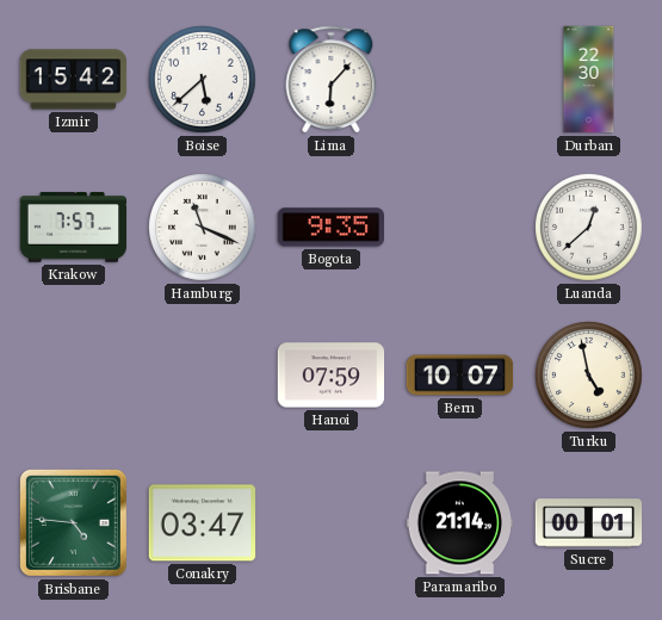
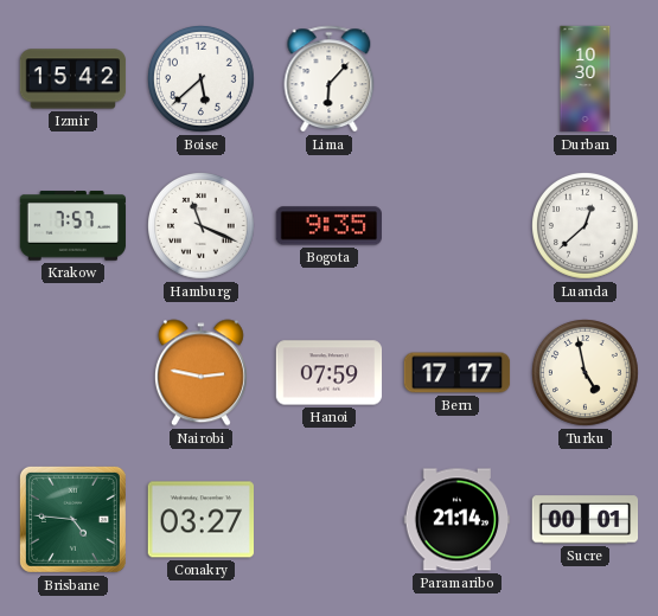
Durban: 22:30 -> 10:30 (586, 79)
Nairobi: none -> 2:47 (200, 373)
Bern: 10:07 -> 17:17 (458, 373)
Conakry: 03:47 -> 03:27 (202, 520)
